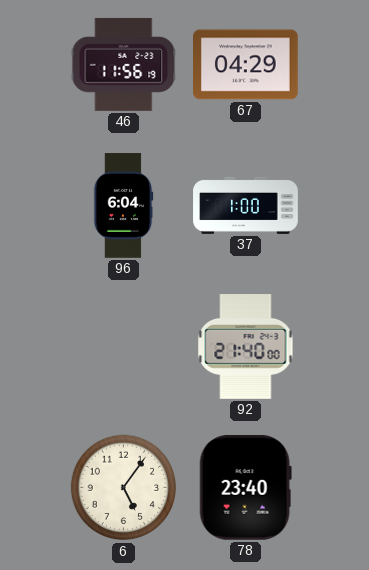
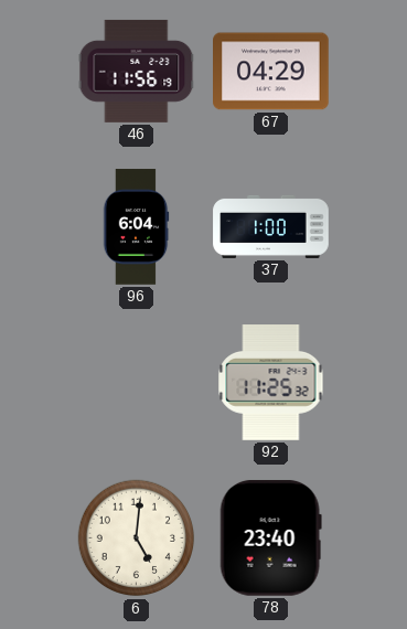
92: 21:40 -> 11:25 (271, 383)
6: 5:06 -> 5:01 (137, 539)
